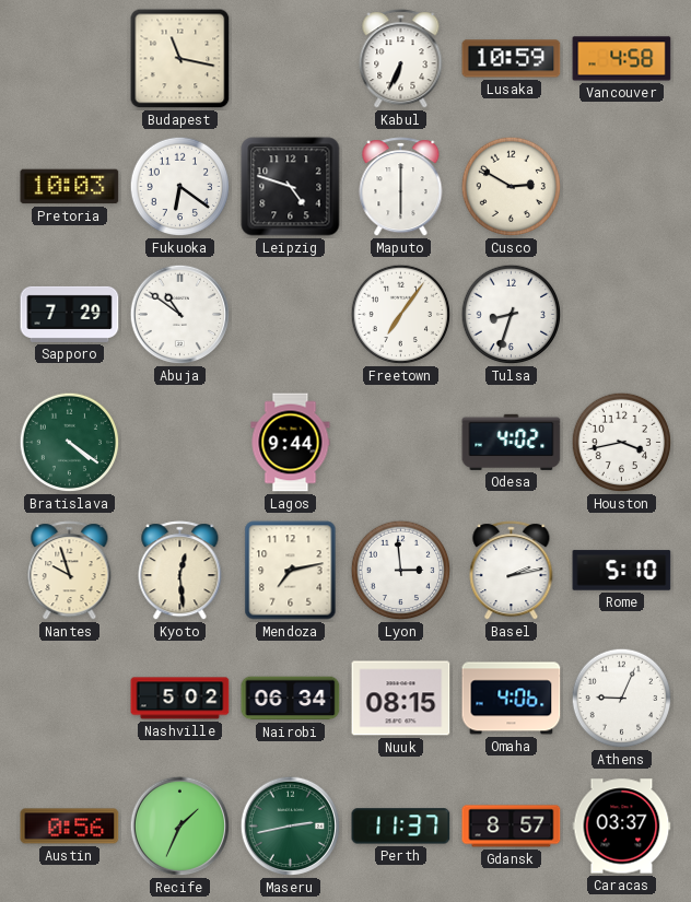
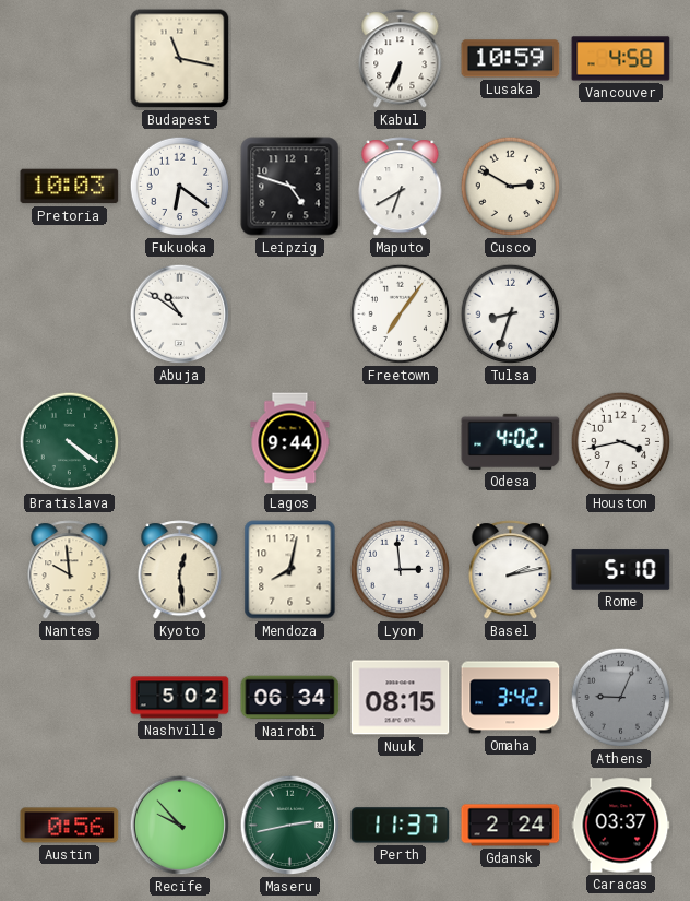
Maputo: 6:00 -> 6:40 (401, 187)
Sapporo: 7:29 -> none (70, 314)
Nantes: 9:57 -> 9:59 (70, 570)
Mendoza: 7:13 -> 8:02 (290, 570)
Omaha: 4:06 -> 3:42 (511, 698)
Athens dial: white -> grey (621, 698)
Recife: 1:34 -> 9:53 (180, 826)
Gdansk: 8:57 -> 2:24 (511, 826)
